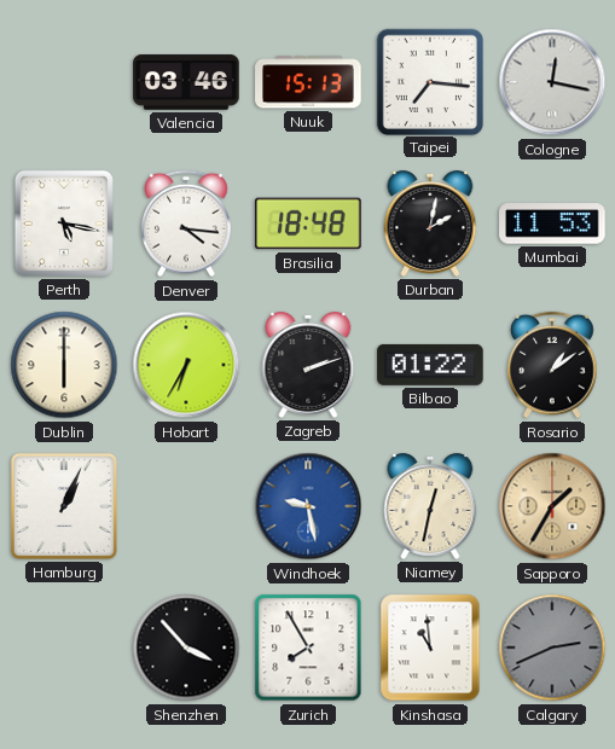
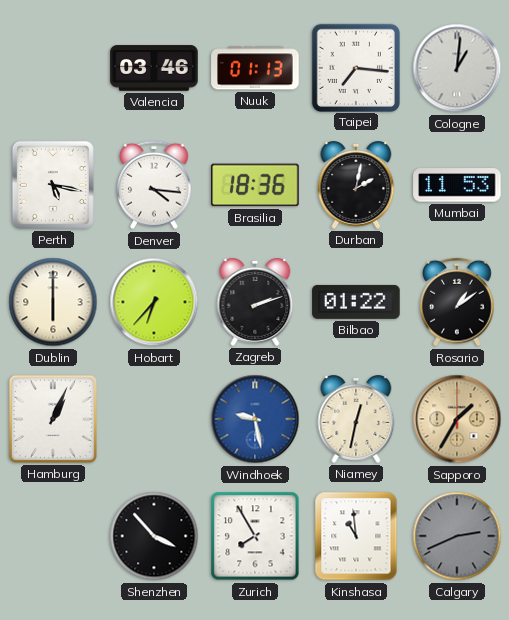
Nuuk: 15:13 -> 01:13 (255, 68)
Cologne: 12:17 -> 1:01 (457, 68)
Brasilia: 18:48 -> 18:36 (255, 185)
Hobart: 6:35 -> 6:37 (154, 302)
